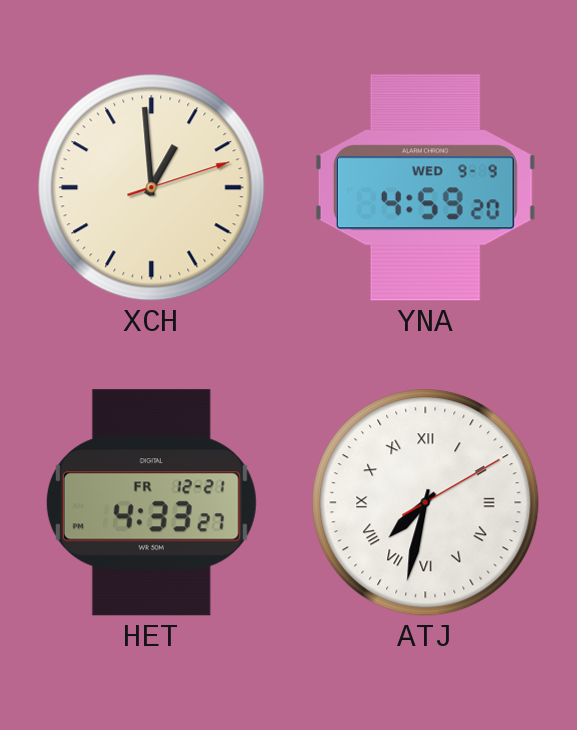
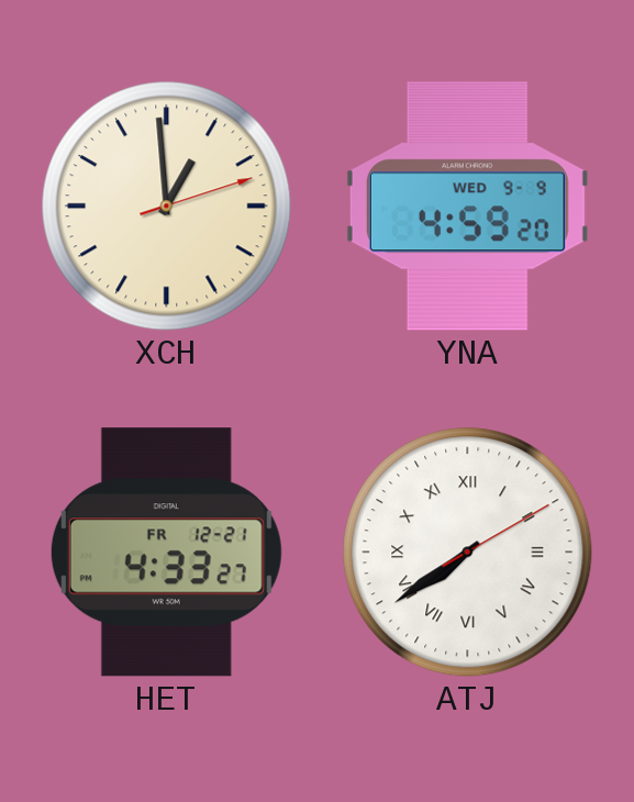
ATJ: 7:32 -> 7:39 (468, 553)
